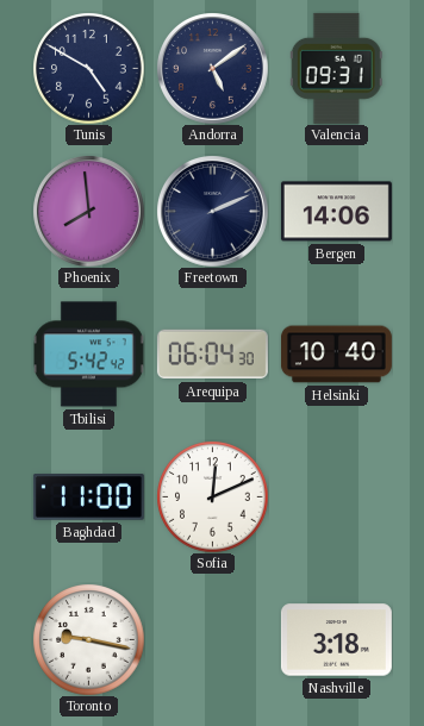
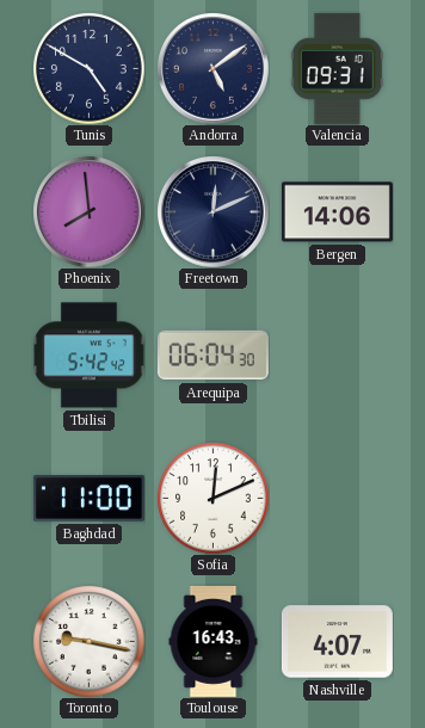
Freetown: 2:11 -> 12:11 (214, 212)
Helsinki: 10:40 -> none (336, 355)
Toulouse: none -> 16:43 (214, 641)
Nashville: 3:18 -> 4:07 (337, 642)
